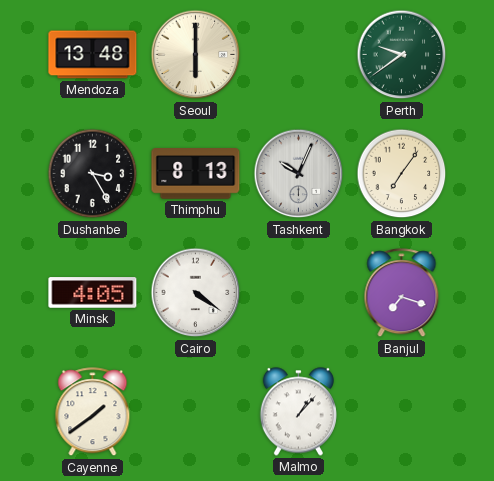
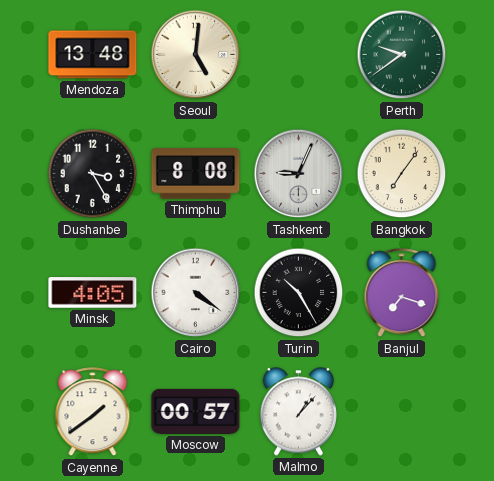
Seoul: 6:00 -> 5:01 (196, 55)
Thimphu: 8:13 -> 8:08 (196, 174)
Tashkent: 10:04 -> 9:04 (299, 174)
Turin: none -> 10:25 (299, 293)
Moscow: none -> 00:57 (196, 411)
